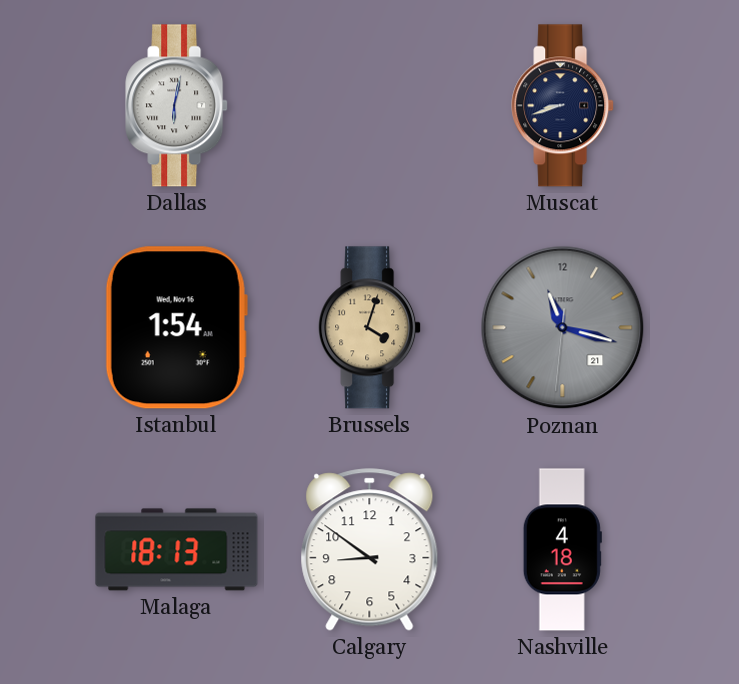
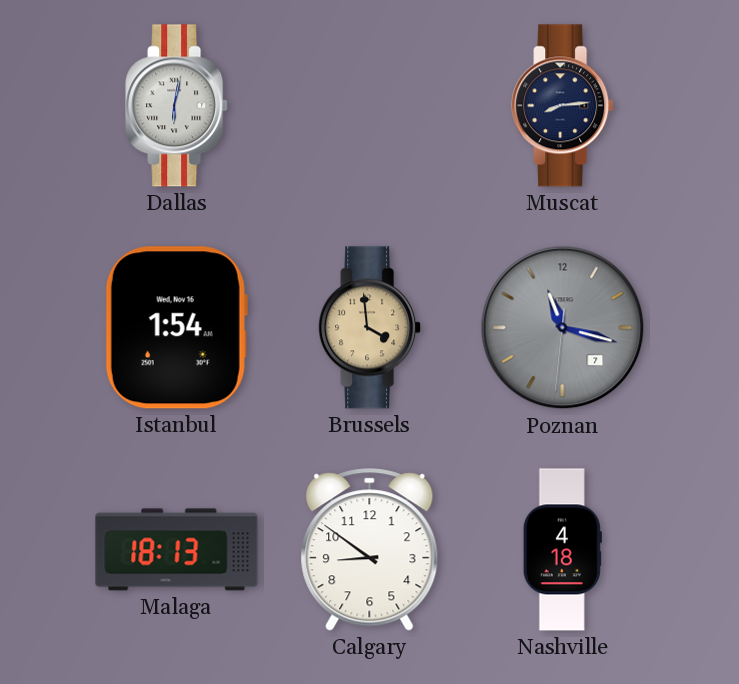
Muscat: 8:42 -> 8:14 (563, 106)
Brussels: 4:03 -> 3:59 (370, 328)
Poznan date: 21 -> 7 (563, 328)
